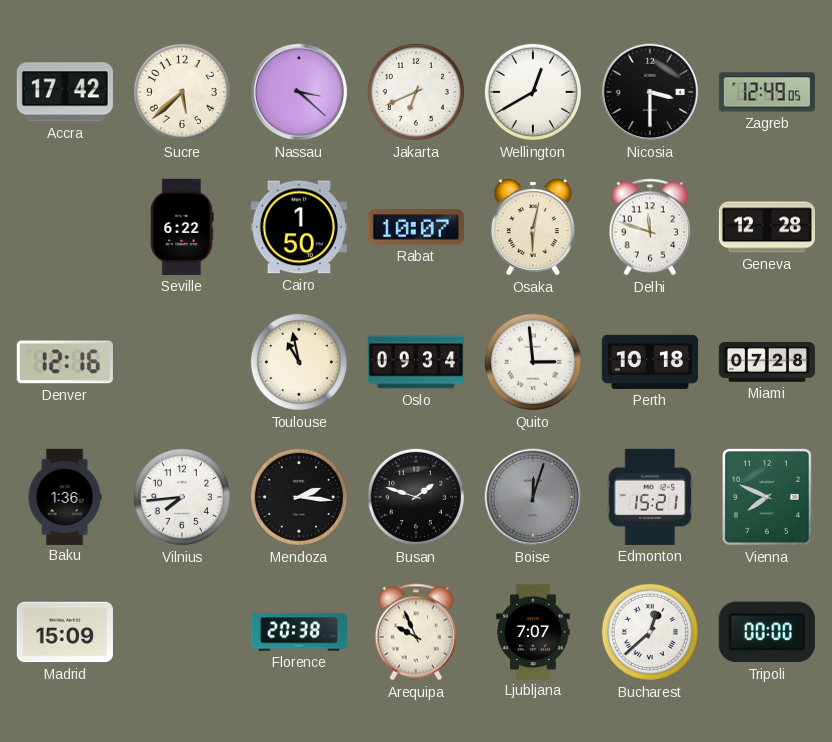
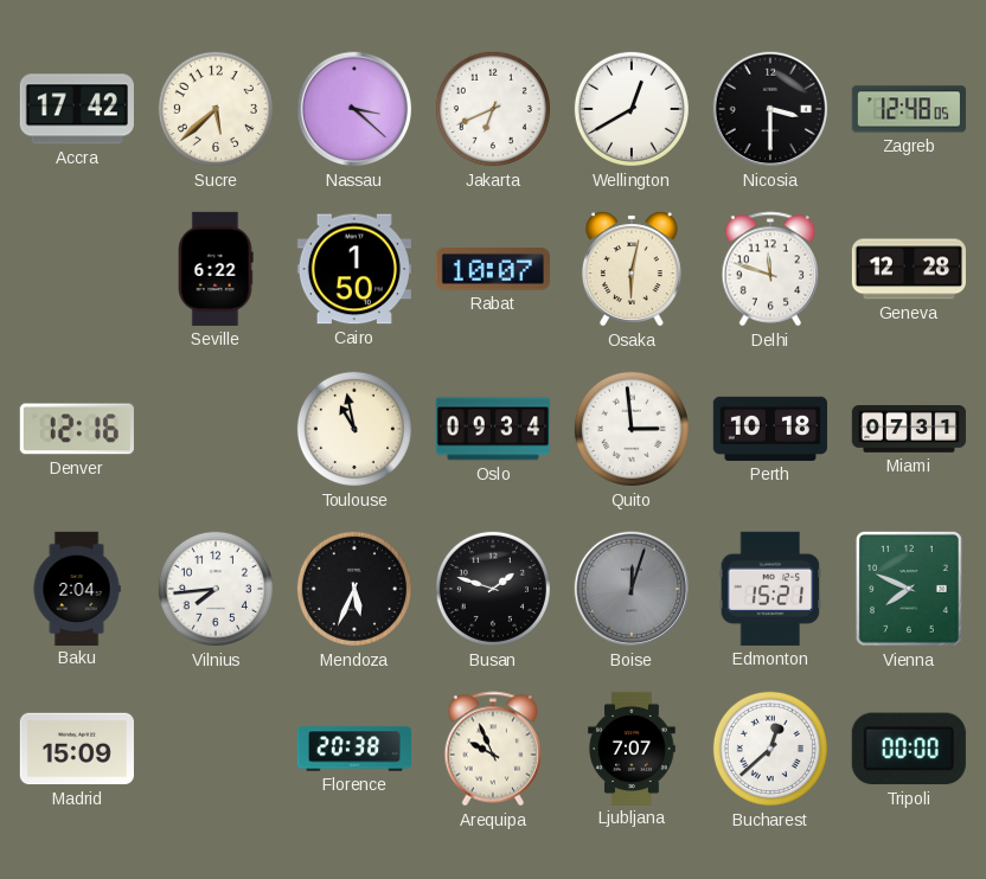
Zagreb: 12:49 -> 12:48 (909, 109)
Miami: 07:28 -> 07:31 (909, 430)
Baku: 1:36 -> 2:04 (77, 588)
Mendoza: 2:16 -> 5:34 (354, 589)
